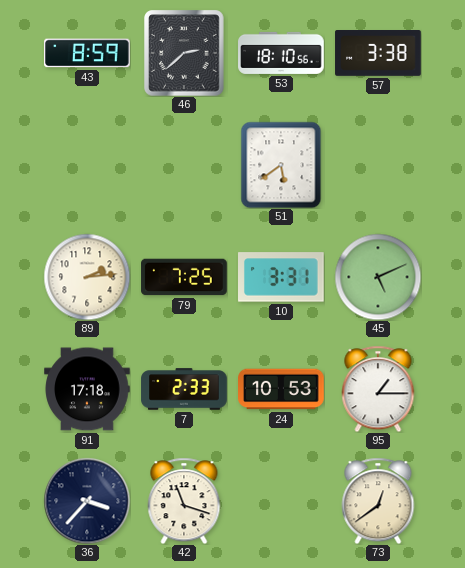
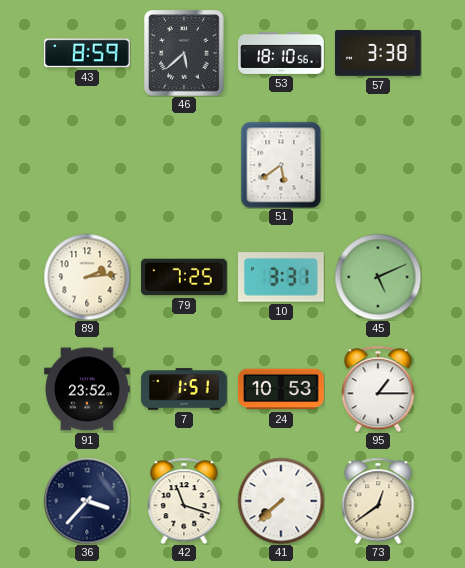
46: 2:38 -> 5:38 (184, 53)
91: 17:18 -> 23:52 (87, 389)
7: 2:33 -> 1:51 (184, 389)
41: none -> 7:38 (281, 501)
